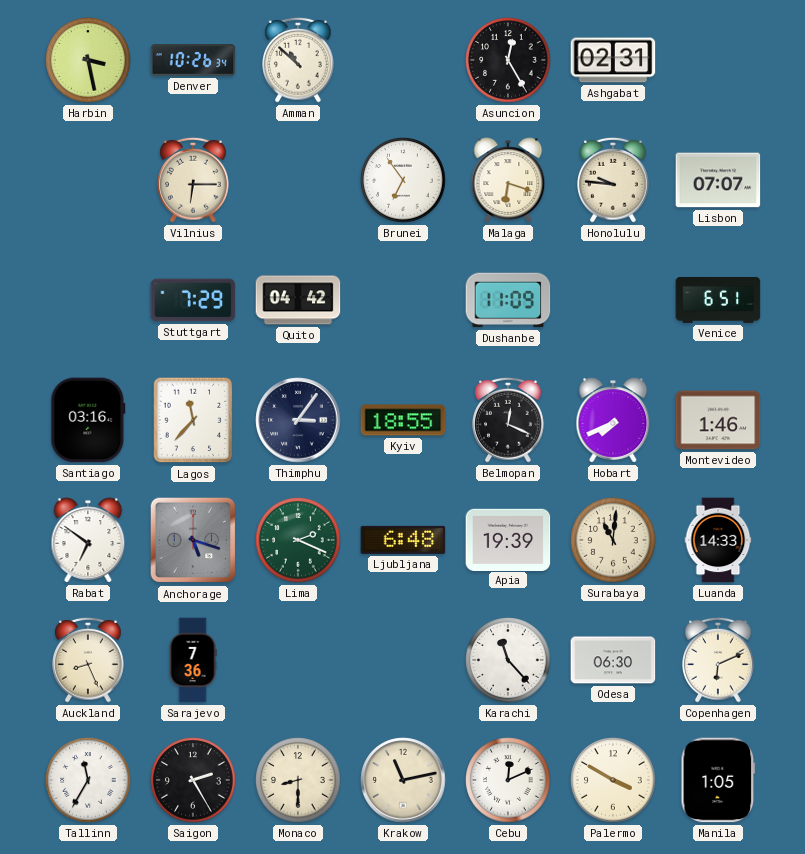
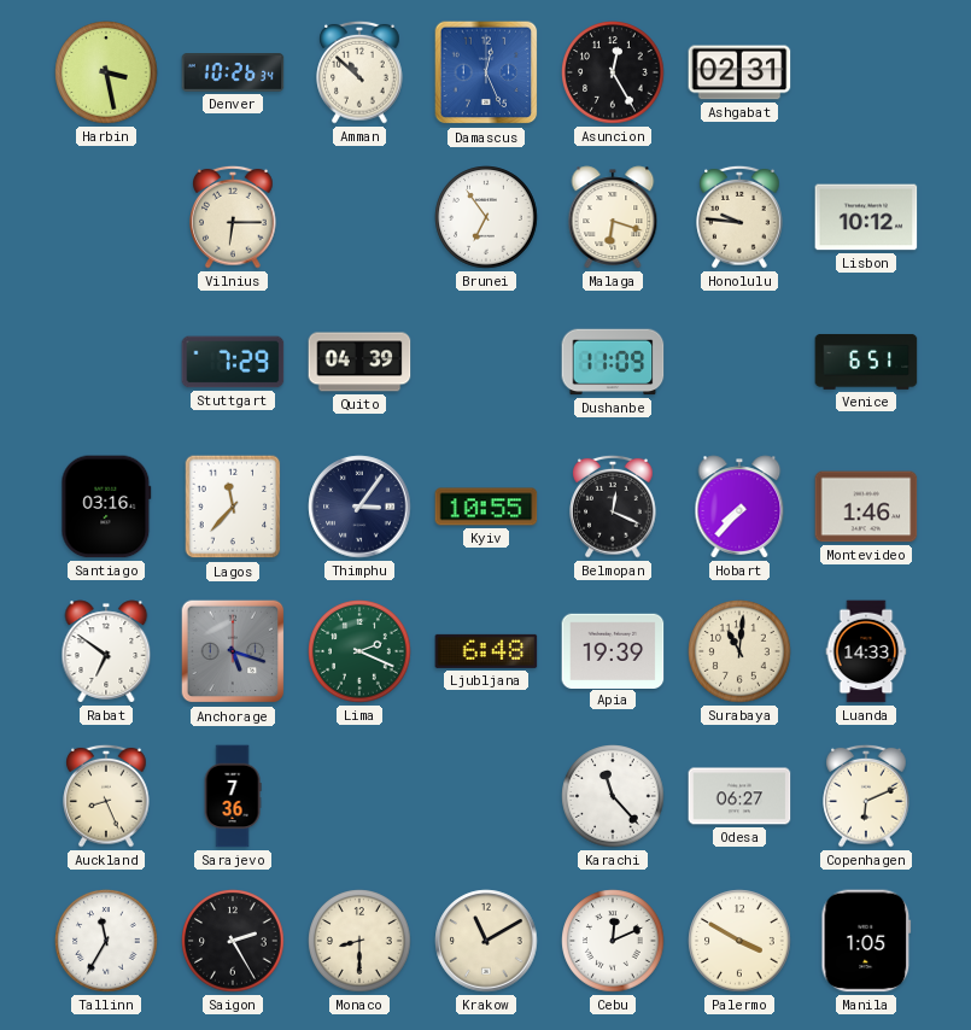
Damascus: none -> 12:26 (486, 72)
Lisbon: 07:07 -> 10:12 (866, 217)
Quito: 04:42 -> 04:39 (359, 362)
Kyiv: 18:55 -> 10:55 (486, 507)
Hobart: 7:41 -> 7:37 (739, 507)
Odesa: 06:30 -> 06:27 (739, 796)
Krakow: 11:13 -> 11:10 (486, 941)
